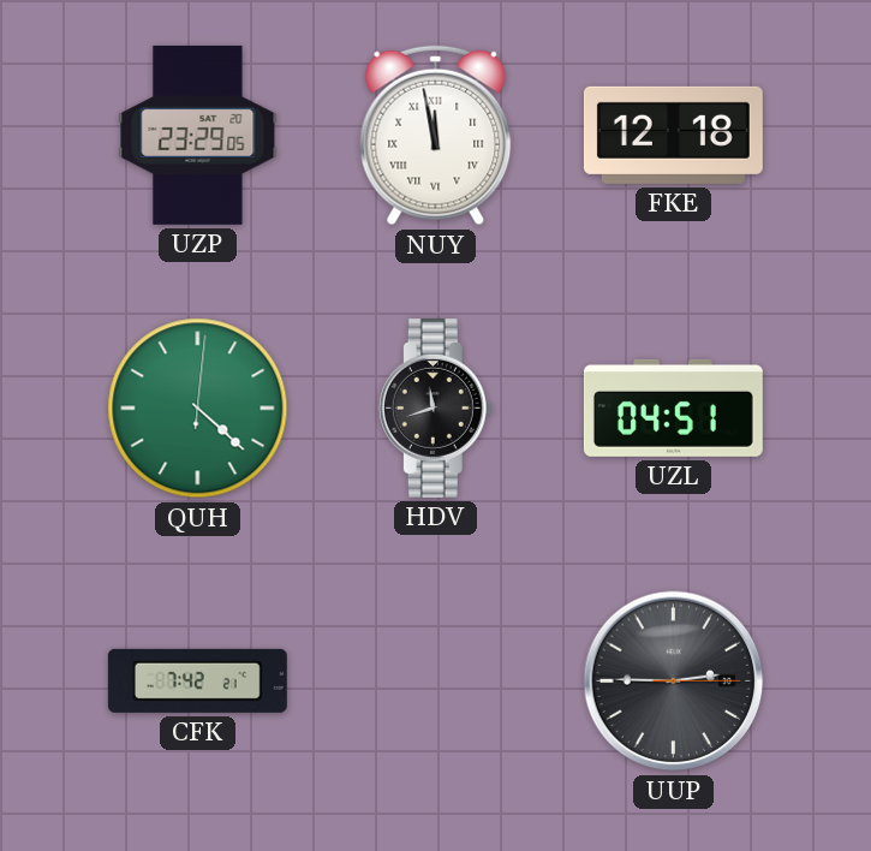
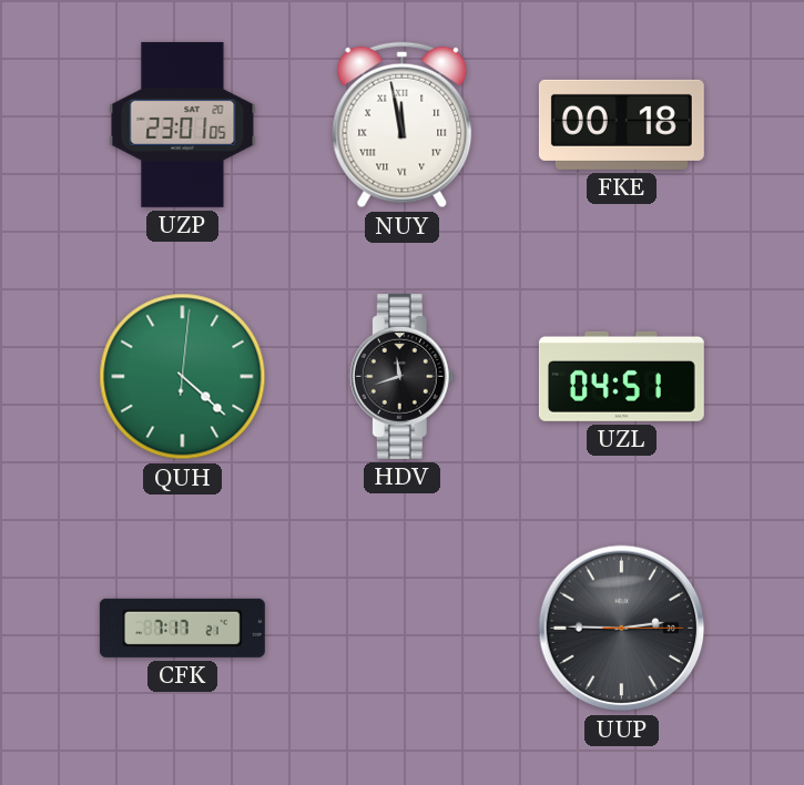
UZP: 23:29 -> 23:01 (183, 124)
FKE: 12:18 -> 00:18 (621, 124)
CFK: 7:42 -> 7:17 (182, 628)
